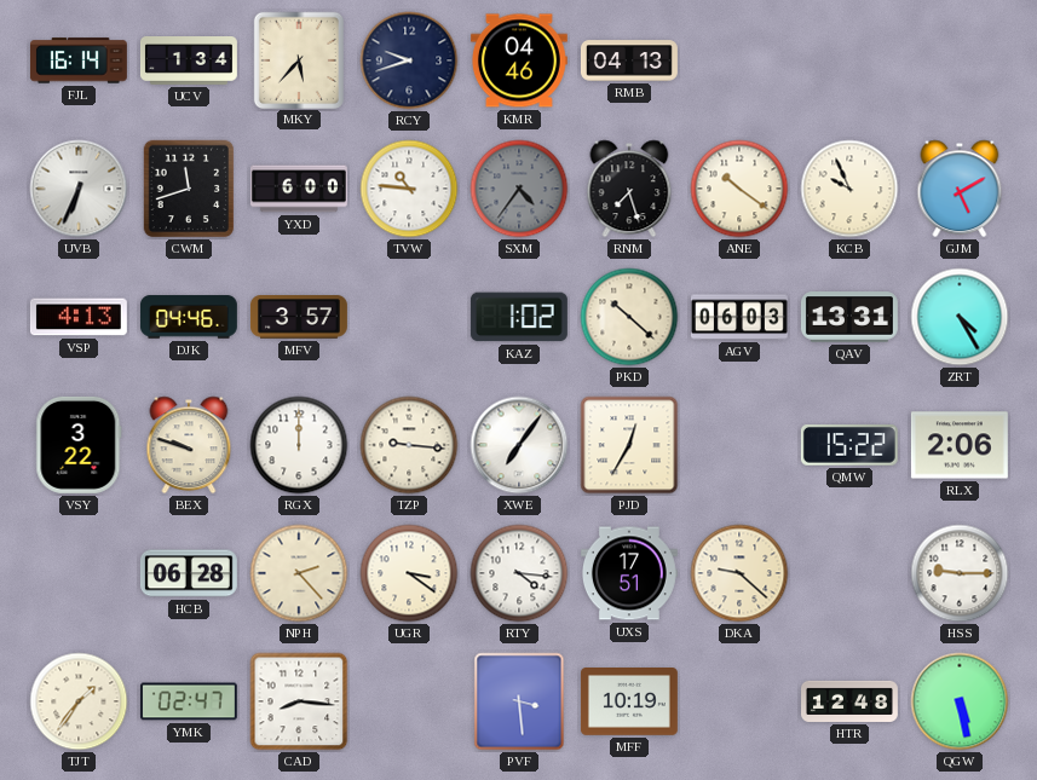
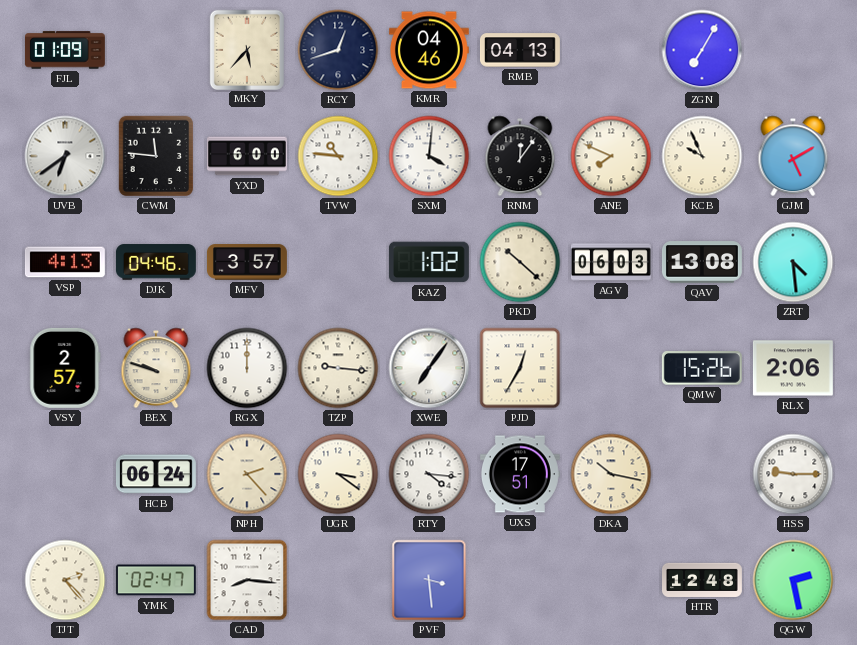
FJL: 16:14 -> 01:09 (65, 50)
UCV: 1:34 -> none (189, 62)
RCY: 9:42 -> 12:42 (338, 50)
ZGN: none -> 7:05 (702, 50)
UVB: 6:34 -> 6:39 (65, 156)
CWM: 11:42 -> 11:46 (156, 156)
SXM: 4:36 -> 4:01 (429, 156)
SXM dial: grey -> white (429, 156)
RNM: 7:27 -> 12:06 (520, 156)
ANE: 10:21 -> 7:49 (611, 156)
QAV: 13:31 -> 13:08 (702, 262)
ZRT: 4:25 -> 4:29 (793, 262)
VSY: 3:22 -> 2:57 (65, 368)
QMW: 15:22 -> 15:26 (702, 368)
HCB: 06:28 -> 06:24 (156, 474)
DKA: 9:22 -> 10:17 (611, 474)
TJT: 1:36 -> 2:23 (65, 580)
MFF: 10:19 -> none (629, 703)
QGW: 5:28 -> 2:28 (793, 580)
